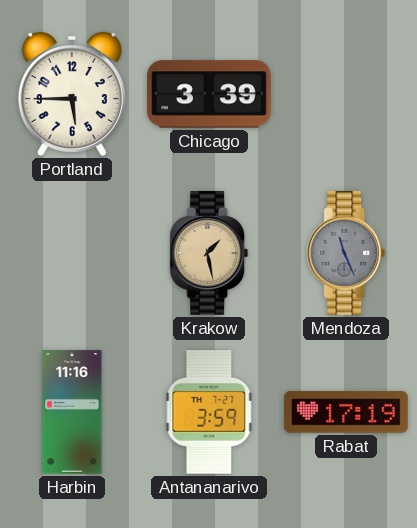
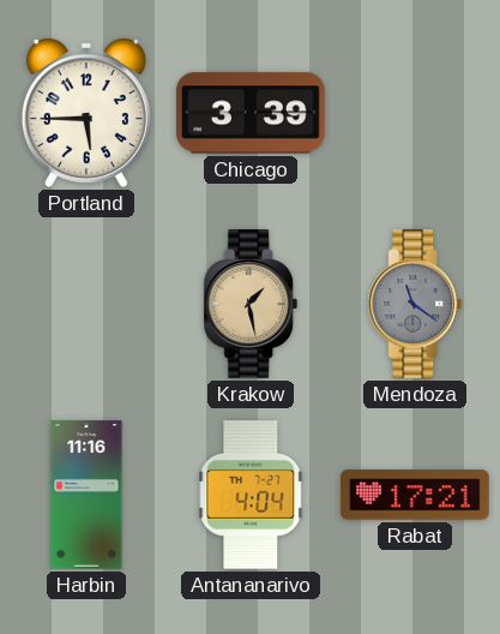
Mendoza: 11:26 -> 11:21 (415, 304)
Antananarivo: 3:59 -> 4:04 (251, 496)
Rabat: 17:19 -> 17:21 (415, 495)
